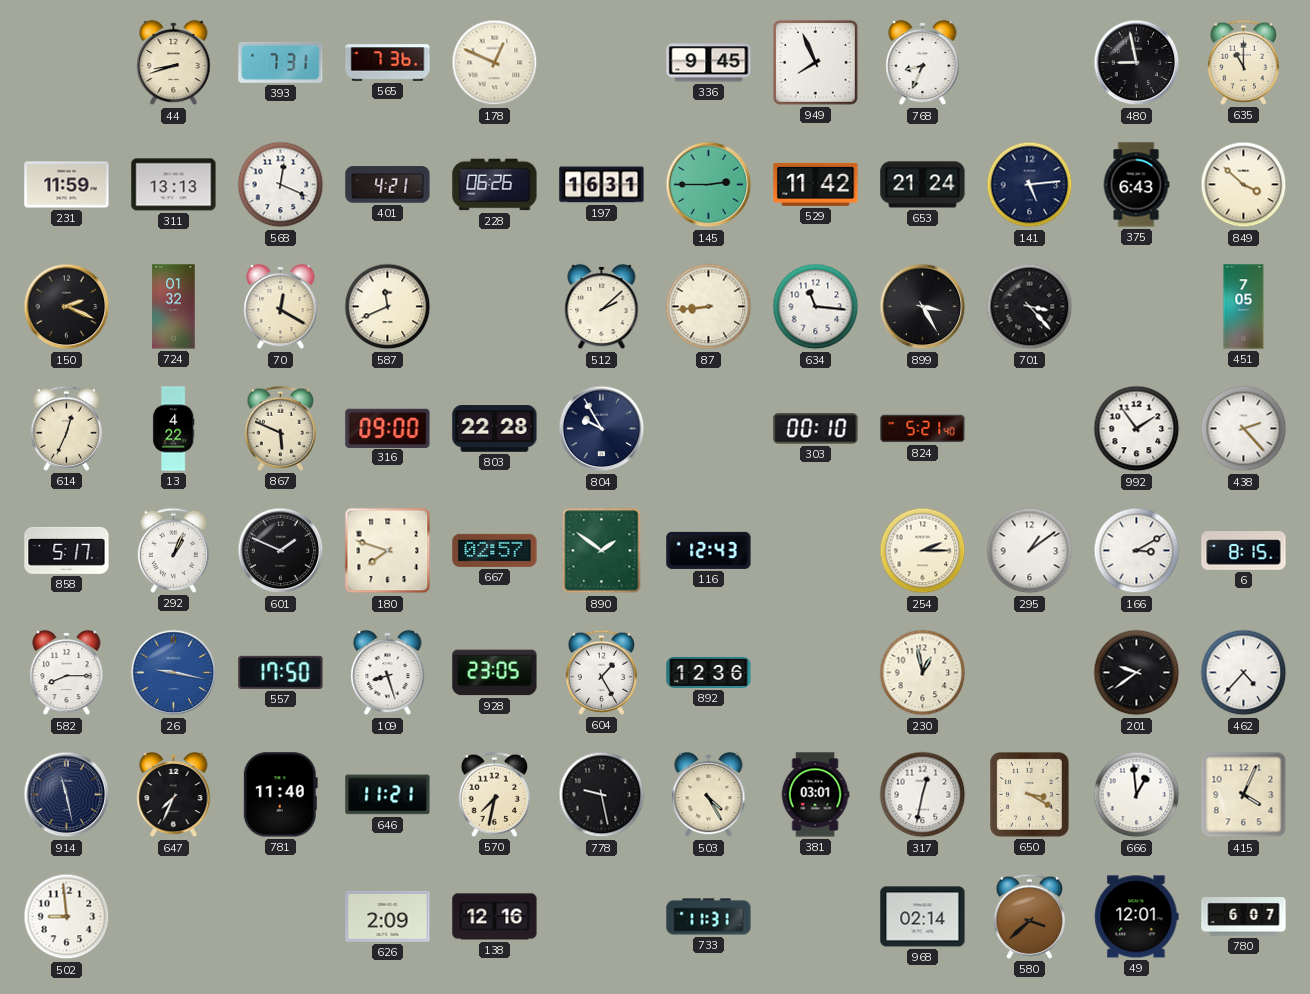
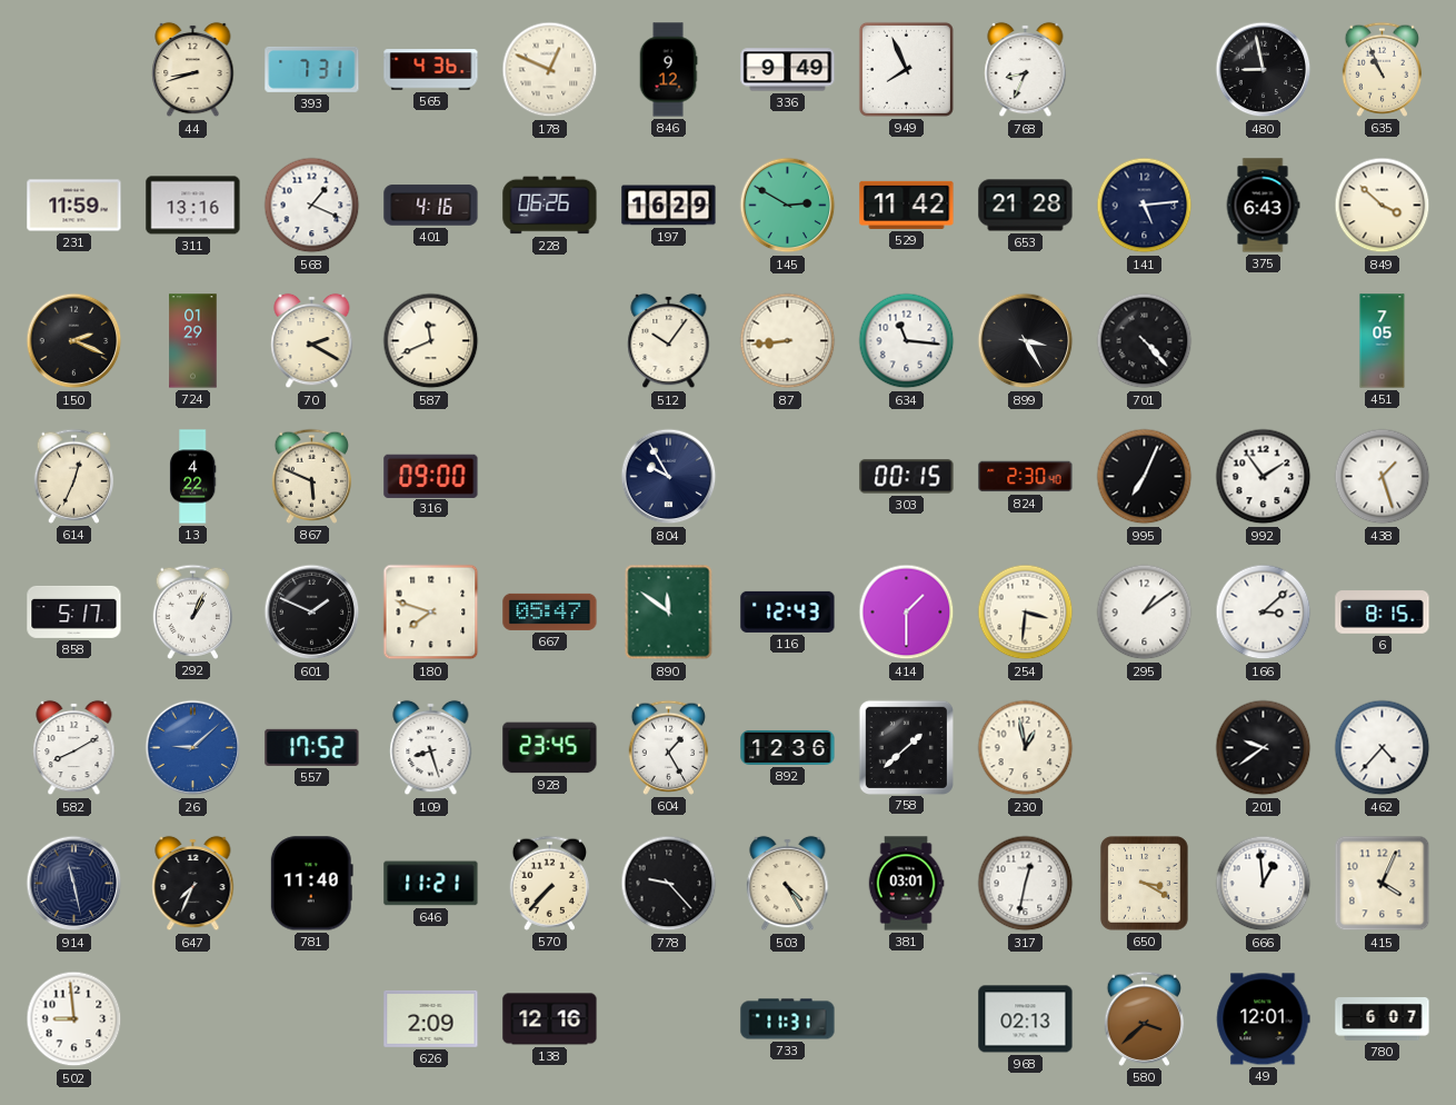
565: 7:36 -> 4:36 (431, 70)
846: none -> 9:12 (668, 70)
336: 9:45 -> 9:49 (788, 70)
635: 11:00 -> 10:56 (1383, 69)
311: 13:13 -> 13:16 (193, 206)
568: 12:19 -> 1:19 (312, 206)
401: 4:21 -> 4:16 (431, 206)
197: 16:31 -> 16:29 (669, 206)
145: 2:45 -> 2:50 (788, 206)
653: 21:24 -> 21:28 (1026, 206)
724: 01:32 -> 01:29 (193, 341)
70: 12:20 -> 2:20 (312, 341)
512: 2:08 -> 10:06 (669, 341)
701: 3:23 -> 4:23 (1145, 341)
803: 22:28 -> none (495, 429)
303: 00:10 -> 00:15 (907, 477)
824: 5:21 -> 2:30 (1026, 477)
995: none -> 7:04 (1145, 477)
438: 2:23 -> 1:27 (1383, 477)
667: 02:57 -> 05:47 (550, 611)
890: 1:51 -> 11:51 (669, 613)
414: none -> 1:30 (907, 613)
254: 2:15 -> 3:31 (1026, 613)
166: 3:10 -> 3:08 (1264, 613)
582: 8:15 -> 8:10 (74, 748)
26: 9:17 -> 9:08 (193, 748)
557: 17:50 -> 17:52 (312, 747)
928: 23:05 -> 23:45 (550, 748)
758: none -> 1:38 (906, 747)
570: 7:32 -> 7:37 (550, 883)
778: 9:28 -> 9:23 (669, 884)
968: 02:14 -> 02:13 (1026, 1019)
